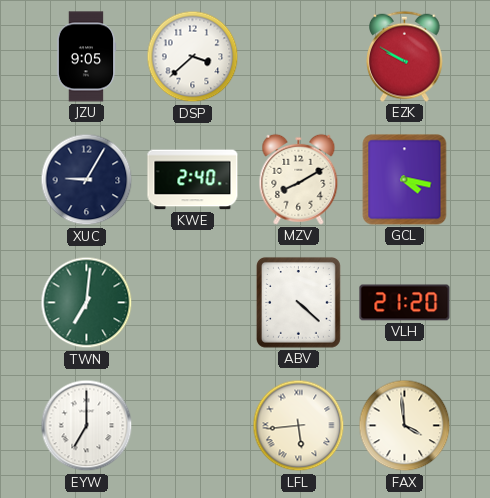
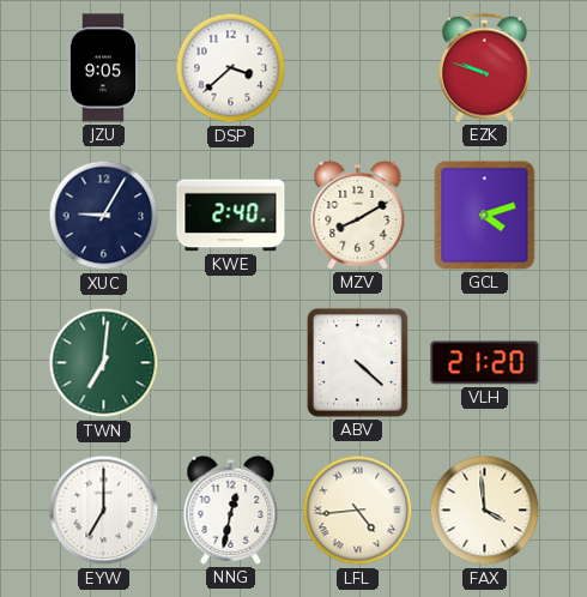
EZK: 9:50 -> 9:48 (485, 67)
GCL: 4:17 -> 4:12 (485, 216)
NNG: none -> 12:32 (231, 509)
LFL: 5:44 -> 4:44 (358, 511)
